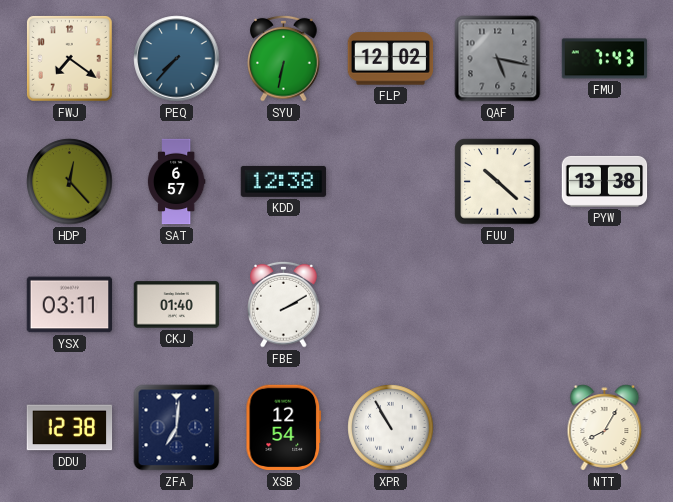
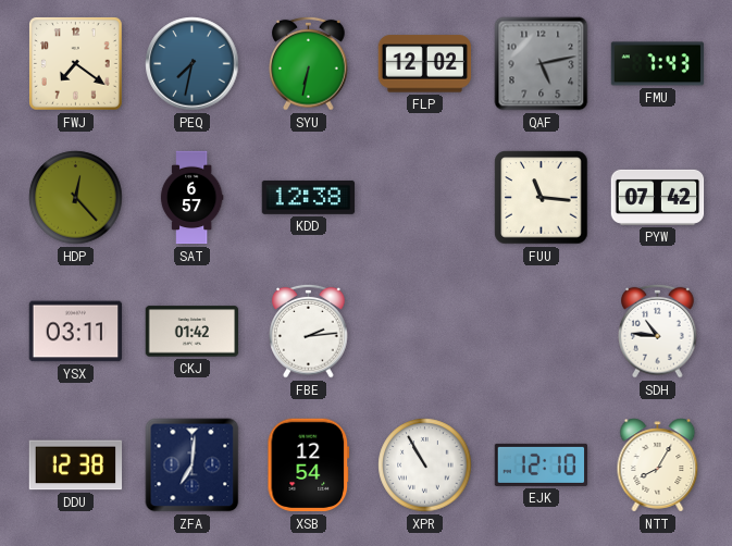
PEQ: 7:37 -> 7:32 (193, 64)
QAF: 5:17 -> 5:13 (542, 64)
FUU: 10:22 -> 11:16 (542, 198)
PYW: 13:38 -> 07:42 (658, 197)
CKJ: 01:40 -> 01:42 (193, 332)
FBE: 2:10 -> 2:14 (309, 331)
SDH: none -> 10:46 (658, 331)
EJK: none -> 12:10 (542, 464)
